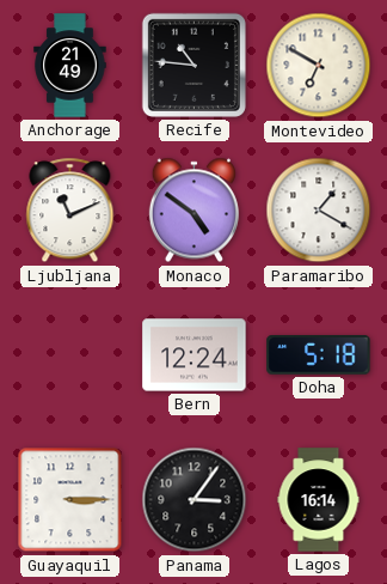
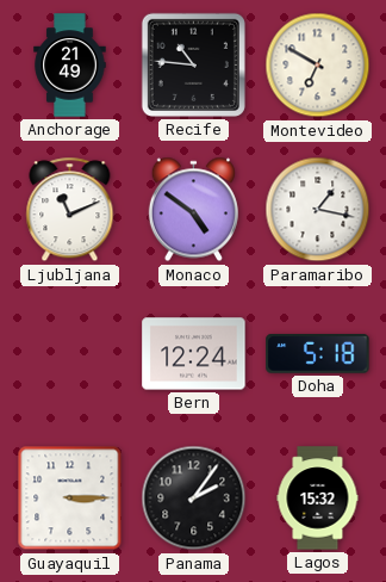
Paramaribo: 1:20 -> 1:17 (318, 210)
Panama: 3:06 -> 2:06 (194, 499)
Lagos: 16:14 -> 15:32 (318, 499)
